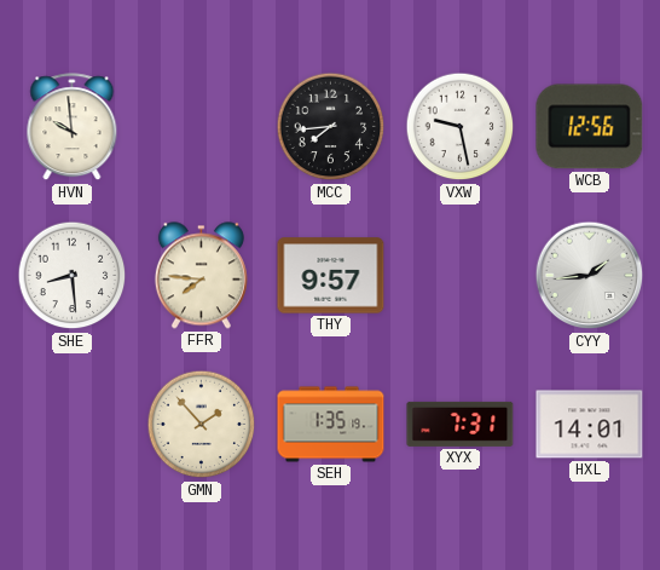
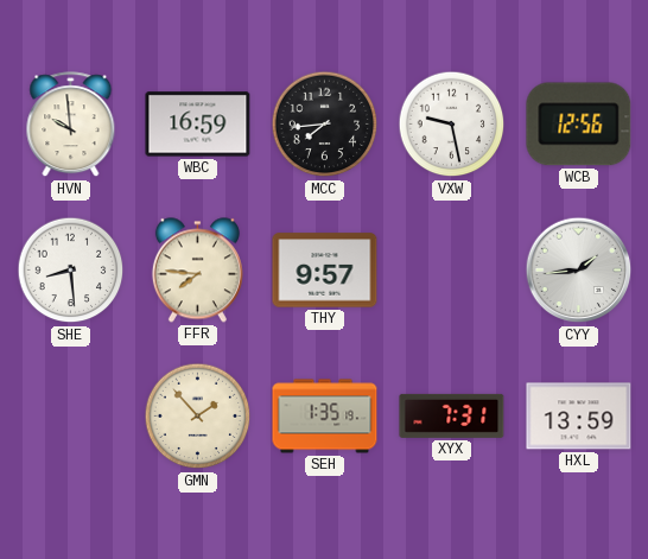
WBC: none -> 16:59 (198, 125)
HXL: 14:01 -> 13:59 (579, 417)
